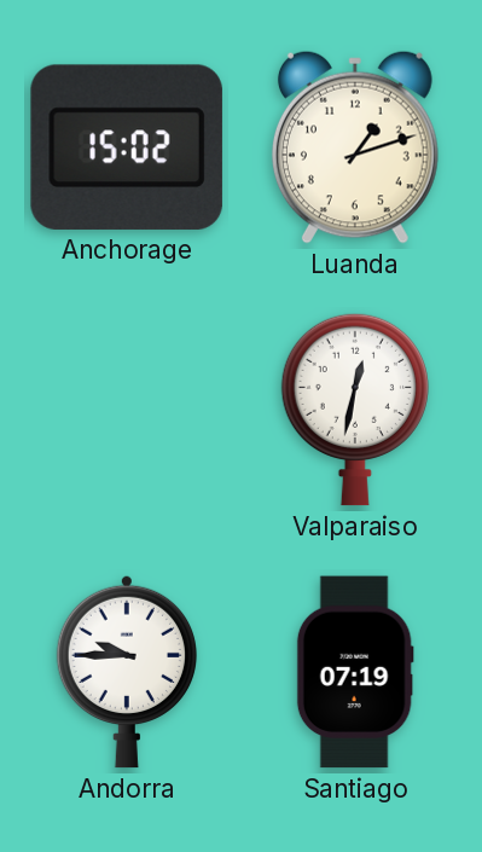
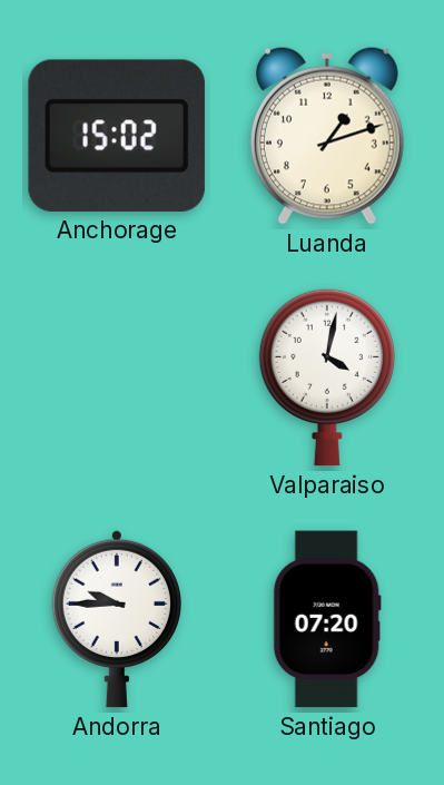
Valparaiso: 12:32 -> 4:02 (327, 377)
Santiago: 07:19 -> 07:20 (327, 619)
